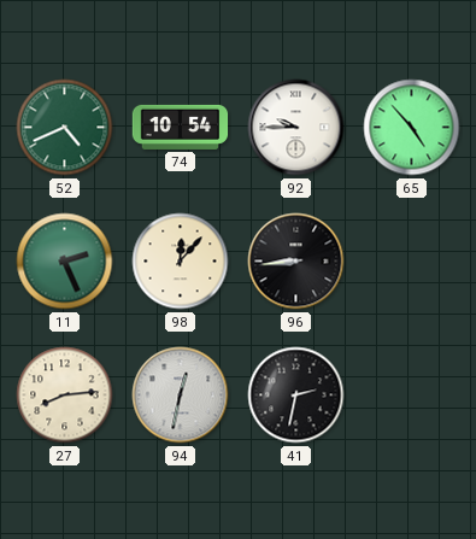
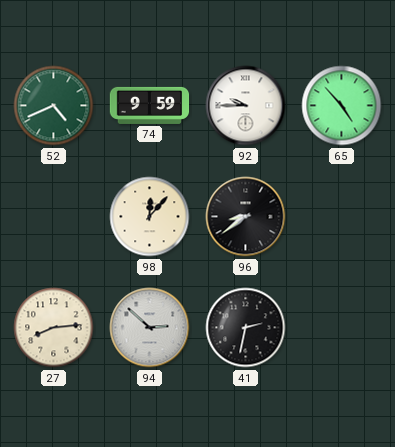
74: 10:54 -> 9:59 (150, 105)
11: 2:26 -> none (65, 262)
96: 8:44 -> 8:39 (246, 217)
94: 12:32 -> 2:52 (150, 328)
